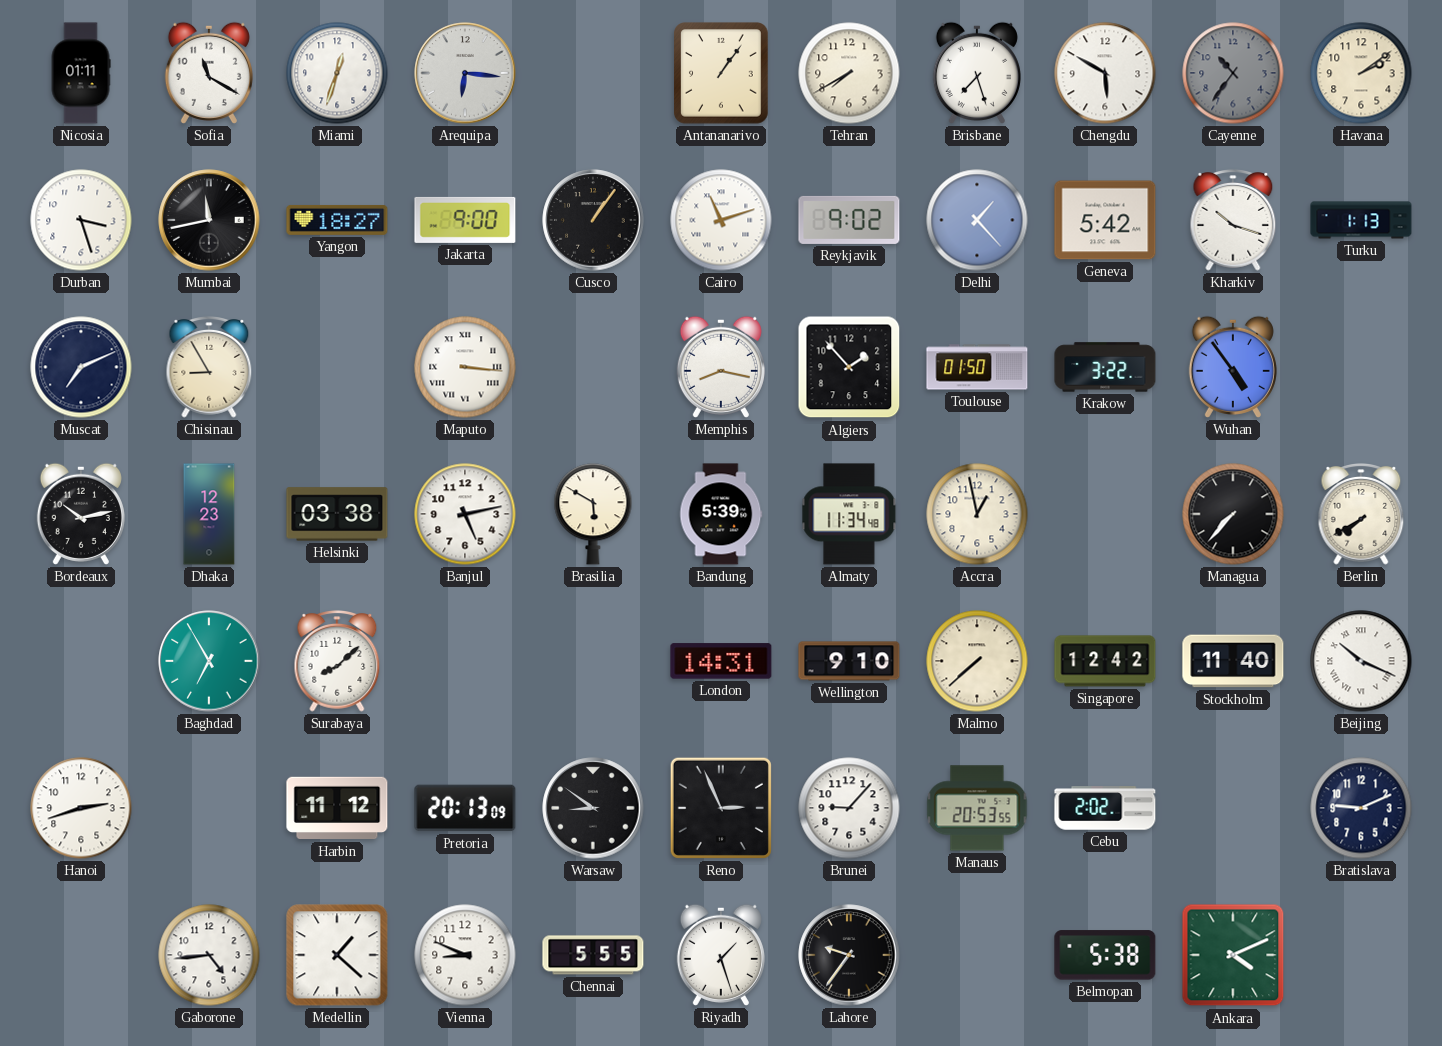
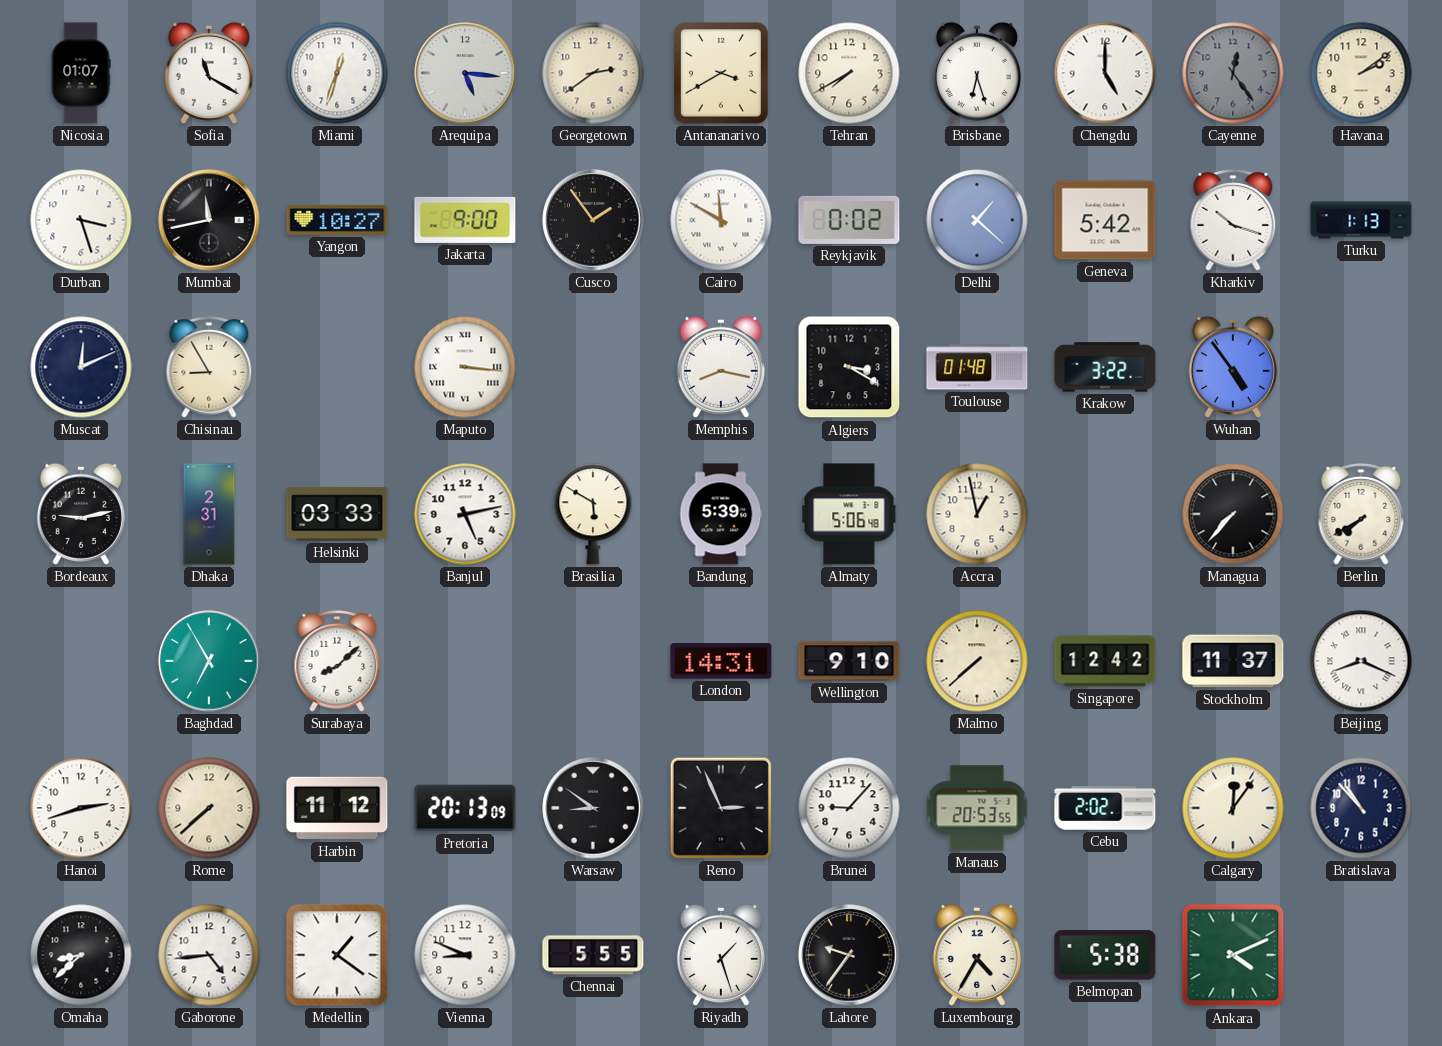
Nicosia: 01:11 -> 01:07 (81, 73)
Arequipa: 6:16 -> 5:16 (465, 73)
Georgetown: none -> 2:39 (593, 73)
Antananarivo: 1:06 -> 3:40 (722, 74)
Brisbane: 7:27 -> 6:27 (977, 73)
Chengdu: 5:50 -> 5:00 (1105, 73)
Cayenne: 10:36 -> 12:24 (1233, 73)
Yangon: 18:27 -> 10:27 (337, 220)
Cusco: 1:06 -> 1:54 (593, 220)
Cairo: 11:12 -> 11:50 (721, 220)
Reykjavik: 9:02 -> 0:02 (849, 220)
Delhi: 1:23 -> 1:22 (977, 220)
Muscat: 7:11 -> 12:11 (81, 367)
Algiers: 1:53 -> 3:20 (849, 367)
Toulouse: 01:50 -> 01:48 (977, 367)
Bordeaux: 10:13 -> 9:13 (81, 514)
Dhaka: 12:23 -> 2:31 (209, 514)
Helsinki: 03:38 -> 03:33 (337, 514)
Almaty: 11:34 -> 5:06 (849, 514)
Stockholm: 11:40 -> 11:37 (1233, 661)
Beijing: 10:19 -> 8:19 (1361, 661)
Rome: none -> 7:38 (209, 808)
Calgary: none -> 12:06 (1233, 808)
Bratislava: 9:11 -> 10:53 (1361, 808)
Omaha: none -> 8:38 (81, 955)
Medellin: 1:22 -> 1:21 (337, 955)
Luxembourg: none -> 4:35 (977, 955)
